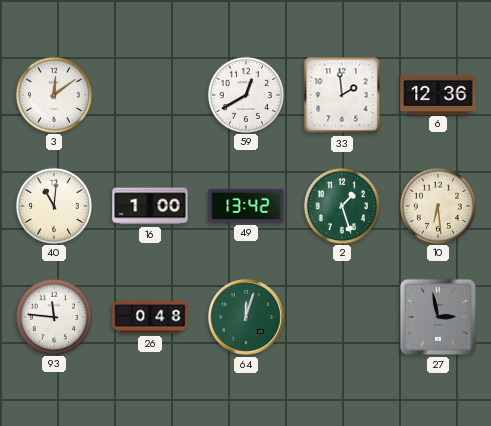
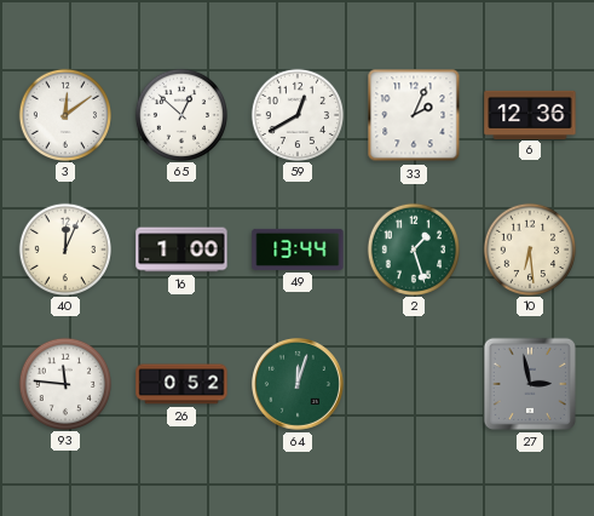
65: none -> 12:52 (180, 114)
33: 1:59 -> 2:04 (414, 115)
40: 11:01 -> 12:04 (64, 248)
49: 13:42 -> 13:44 (298, 250)
26: 0:48 -> 0:52 (181, 384)
